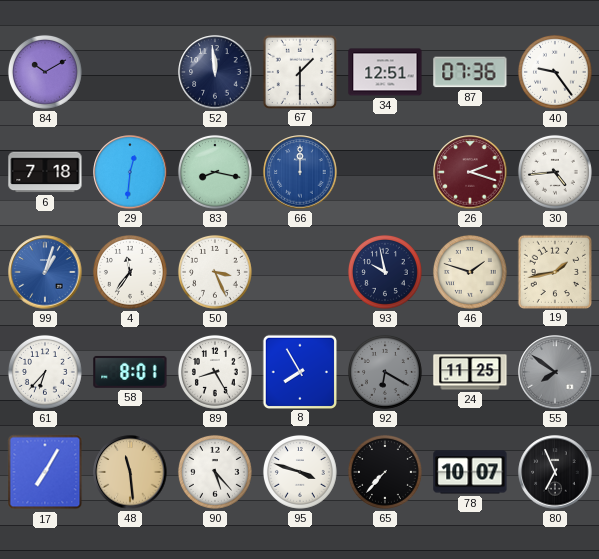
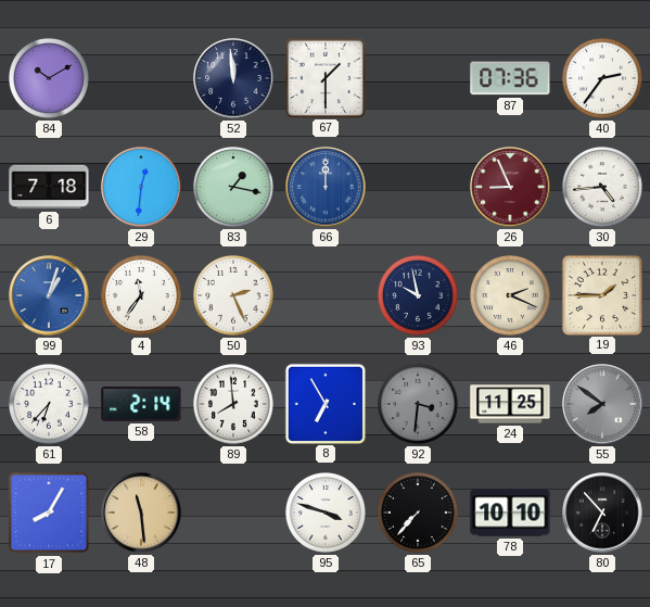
34: 12:51 -> none (385, 72)
40: 9:24 -> 2:36 (602, 78)
83: 8:17 -> 1:17 (233, 187)
26: 2:18 -> 8:56 (510, 187)
50: 3:26 -> 2:26 (233, 295)
46: 1:48 -> 2:19 (510, 295)
19: 1:43 -> 1:45 (601, 294)
58: 8:01 -> 2:14 (141, 404)
89: 8:25 -> 7:59 (233, 404)
8: 7:55 -> 6:55 (324, 403)
92: 6:20 -> 3:31 (418, 404)
17: 7:05 -> 8:05 (49, 513)
90: 5:23 -> none (215, 472)
78: 10:07 -> 10:10 (510, 513)
80: 6:56 -> 6:53 (602, 513)
